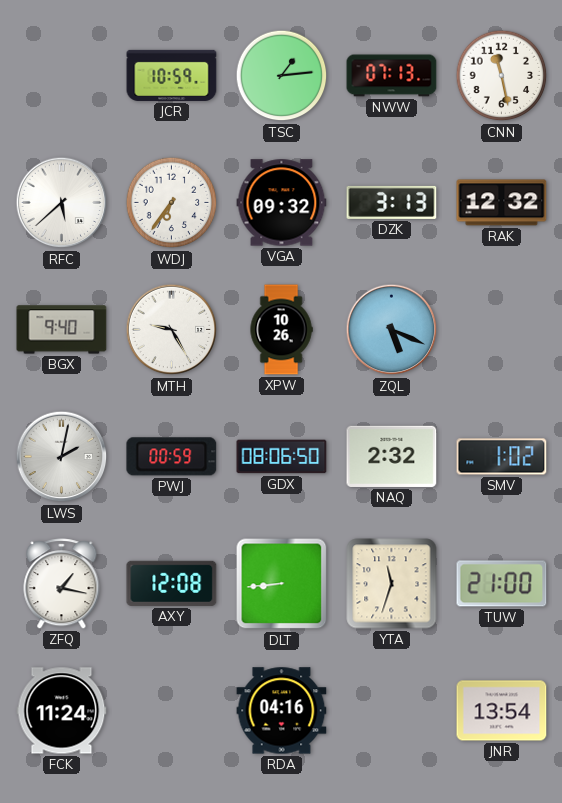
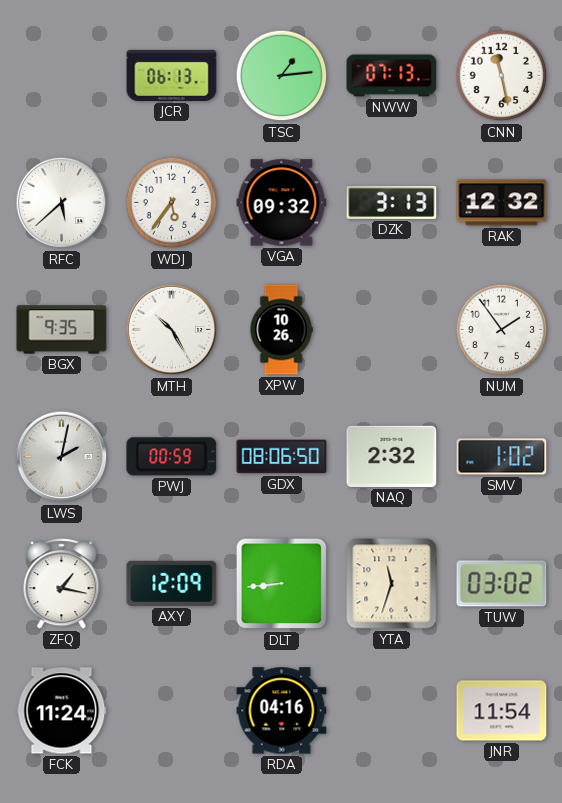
JCR: 10:59 -> 06:13 (172, 75)
WDJ: 6:36 -> 5:36 (172, 203)
BGX: 9:40 -> 9:35 (62, 330)
MTH: 9:25 -> 10:25 (172, 330)
ZQL: 5:19 -> none (392, 330)
NUM: none -> 1:54 (502, 330)
AXY: 12:08 -> 12:09 (172, 583)
TUW: 21:00 -> 03:02 (502, 584)
JNR: 13:54 -> 11:54 (502, 711)
